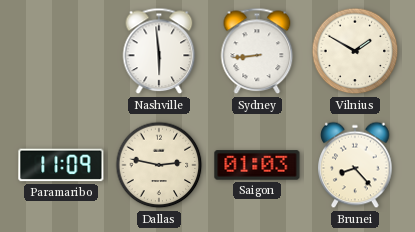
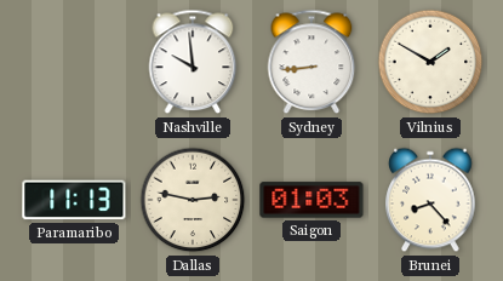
Nashville: 5:59 -> 9:59 (193, 62)
Paramaribo: 11:09 -> 11:13 (74, 200)
